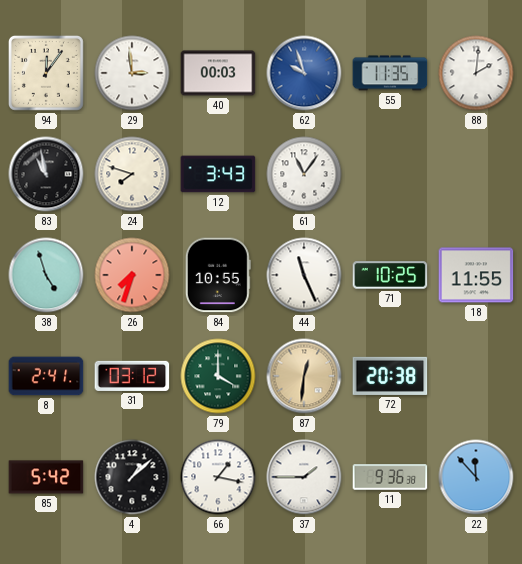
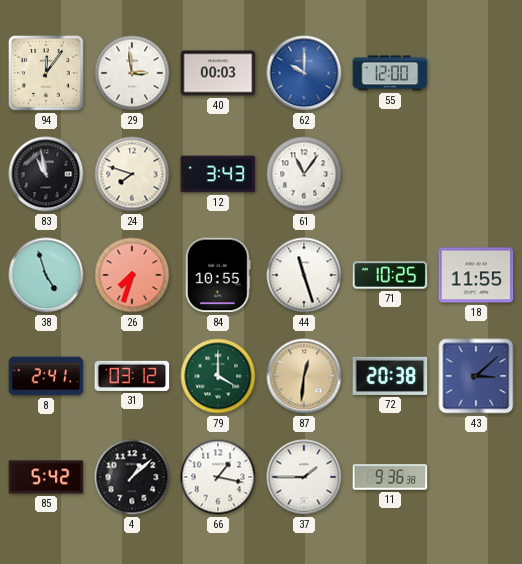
62: 9:57 -> 10:00 (304, 73)
55: 11:35 -> 12:00 (390, 73)
88: 2:01 -> none (476, 73)
44: 11:26 -> 11:27 (304, 275)
43: none -> 3:08 (476, 376)
22: 11:53 -> none (476, 477)
